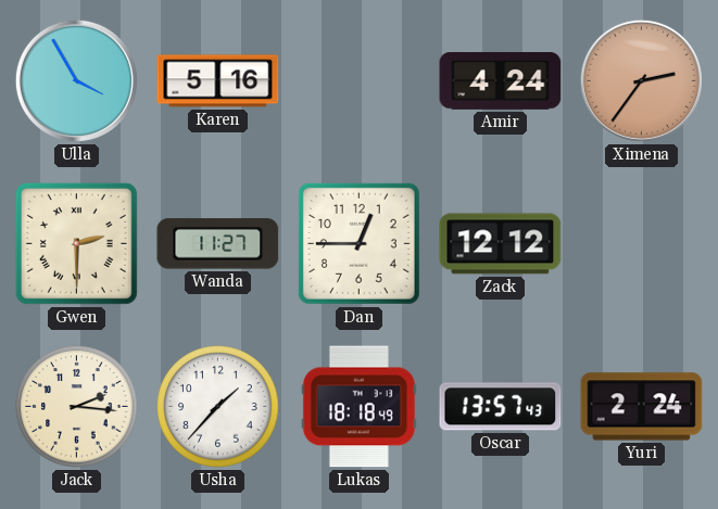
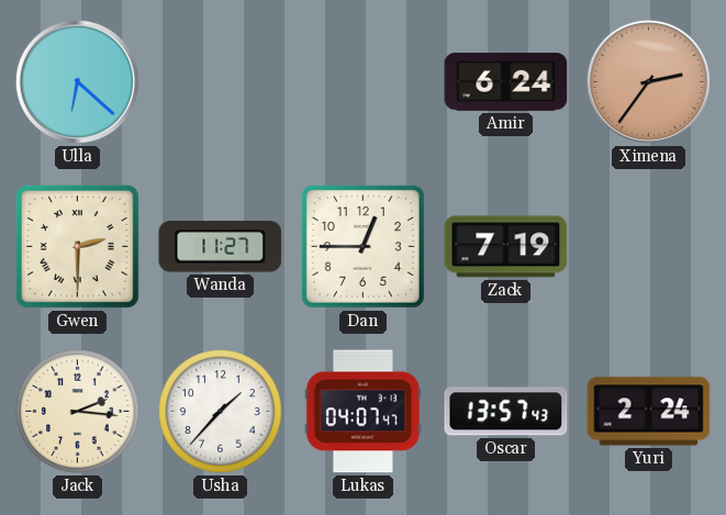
Ulla: 3:55 -> 6:22 (77, 81)
Karen: 5:16 -> none (218, 81)
Amir: 4:24 -> 6:24 (506, 82)
Zack: 12:12 -> 7:19 (506, 247)
Lukas: 18:18 -> 04:07 (362, 412)
